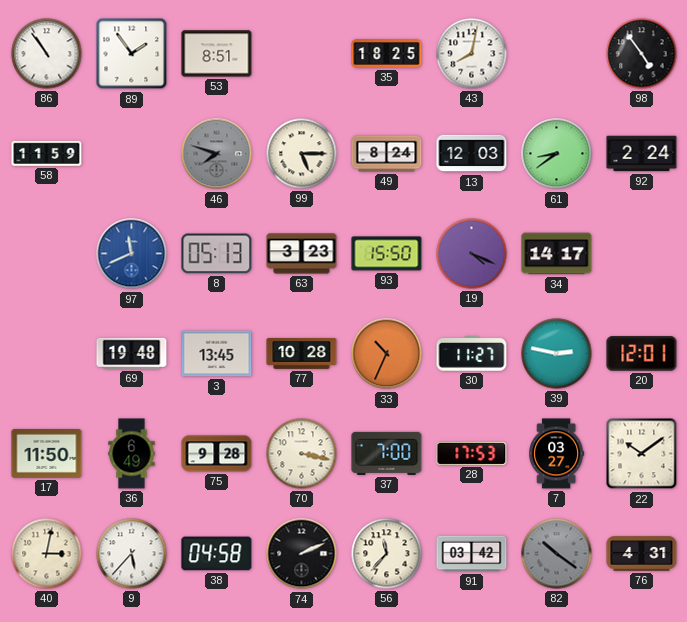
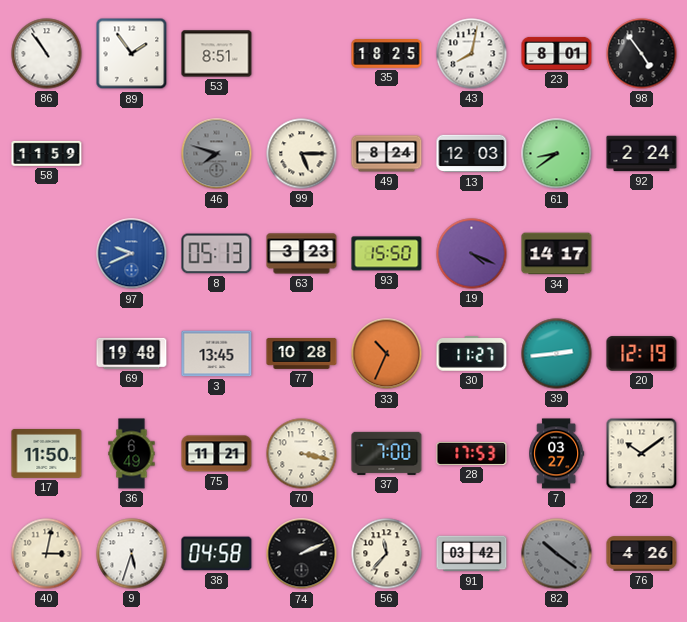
23: none -> 8:01 (557, 53)
97: 11:41 -> 9:41 (132, 254)
39: 2:47 -> 2:44 (557, 354)
20: 12:01 -> 12:19 (642, 354)
75: 9:28 -> 11:21 (217, 454)
9: 5:37 -> 5:33 (132, 554)
76: 4:31 -> 4:26 (642, 554)
